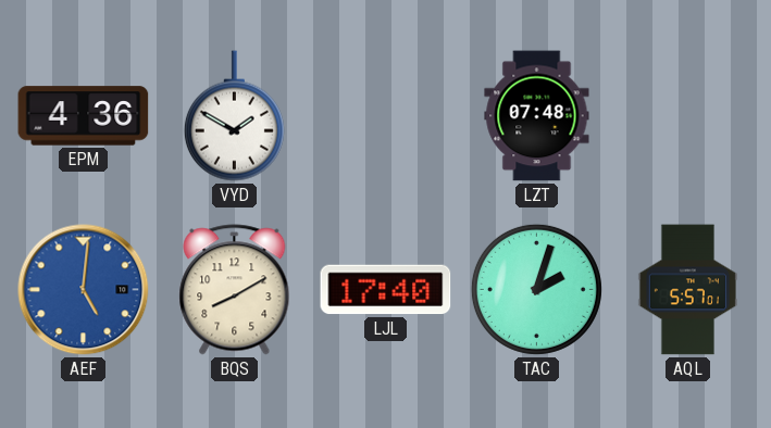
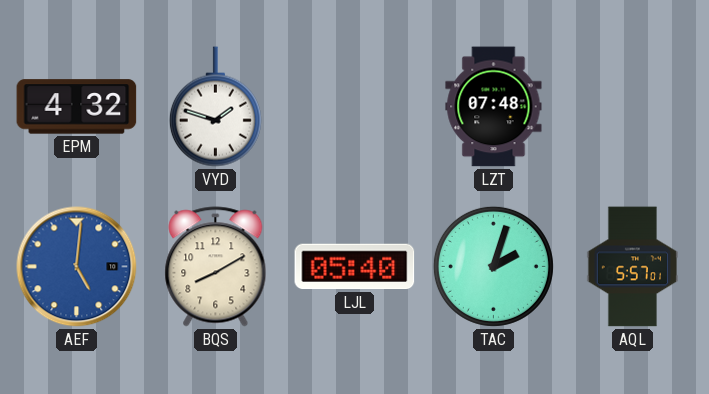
EPM: 4:36 -> 4:32 (77, 107)
VYD: 1:50 -> 1:48 (215, 107)
LJL: 17:40 -> 05:40 (355, 267)
